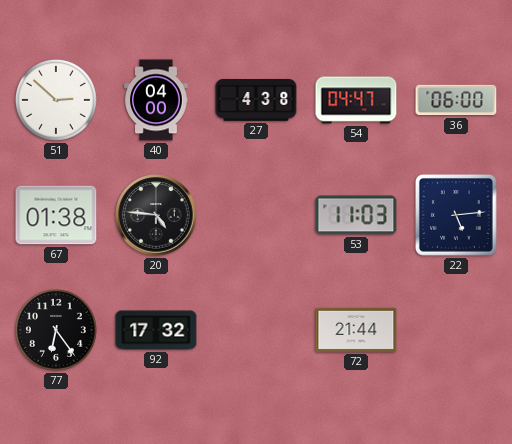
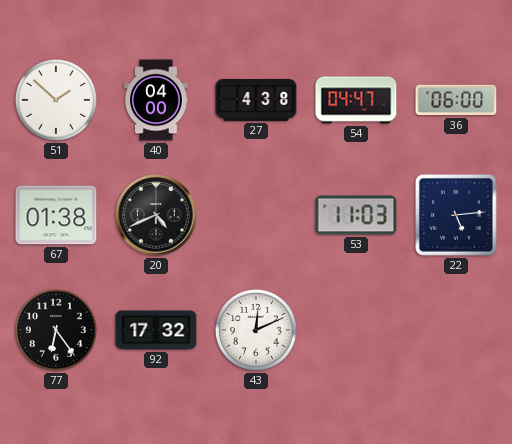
51: 2:52 -> 1:52 (56, 100)
20: 4:46 -> 4:41 (156, 215)
43: none -> 12:11 (256, 330)
72: 21:44 -> none (356, 330)
